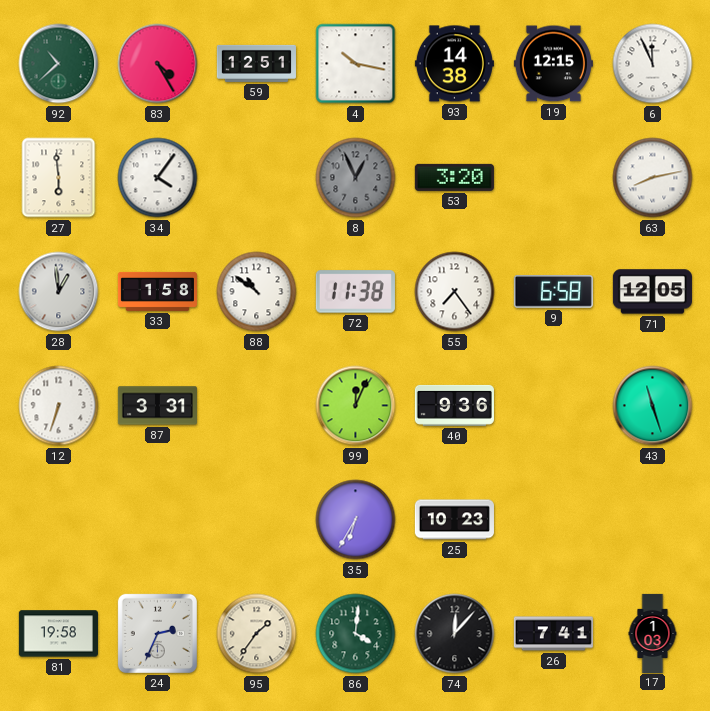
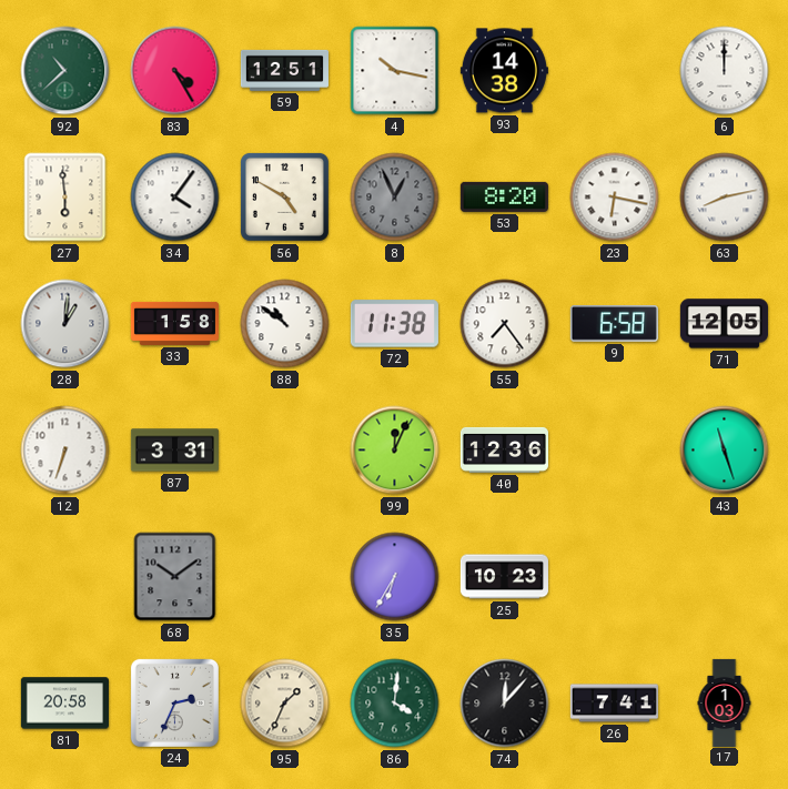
19: 12:15 -> none (553, 64)
6: 11:56 -> 12:00 (725, 71)
56: none -> 4:50 (284, 196)
53: 3:20 -> 8:20 (504, 196)
23: none -> 6:17 (615, 198)
28: 12:59 -> 1:01 (65, 324)
40: 9:36 -> 12:36 (504, 449)
68: none -> 10:09 (175, 577)
81: 19:58 -> 20:58 (64, 704)
95: 1:36 -> 1:34 (285, 704)
